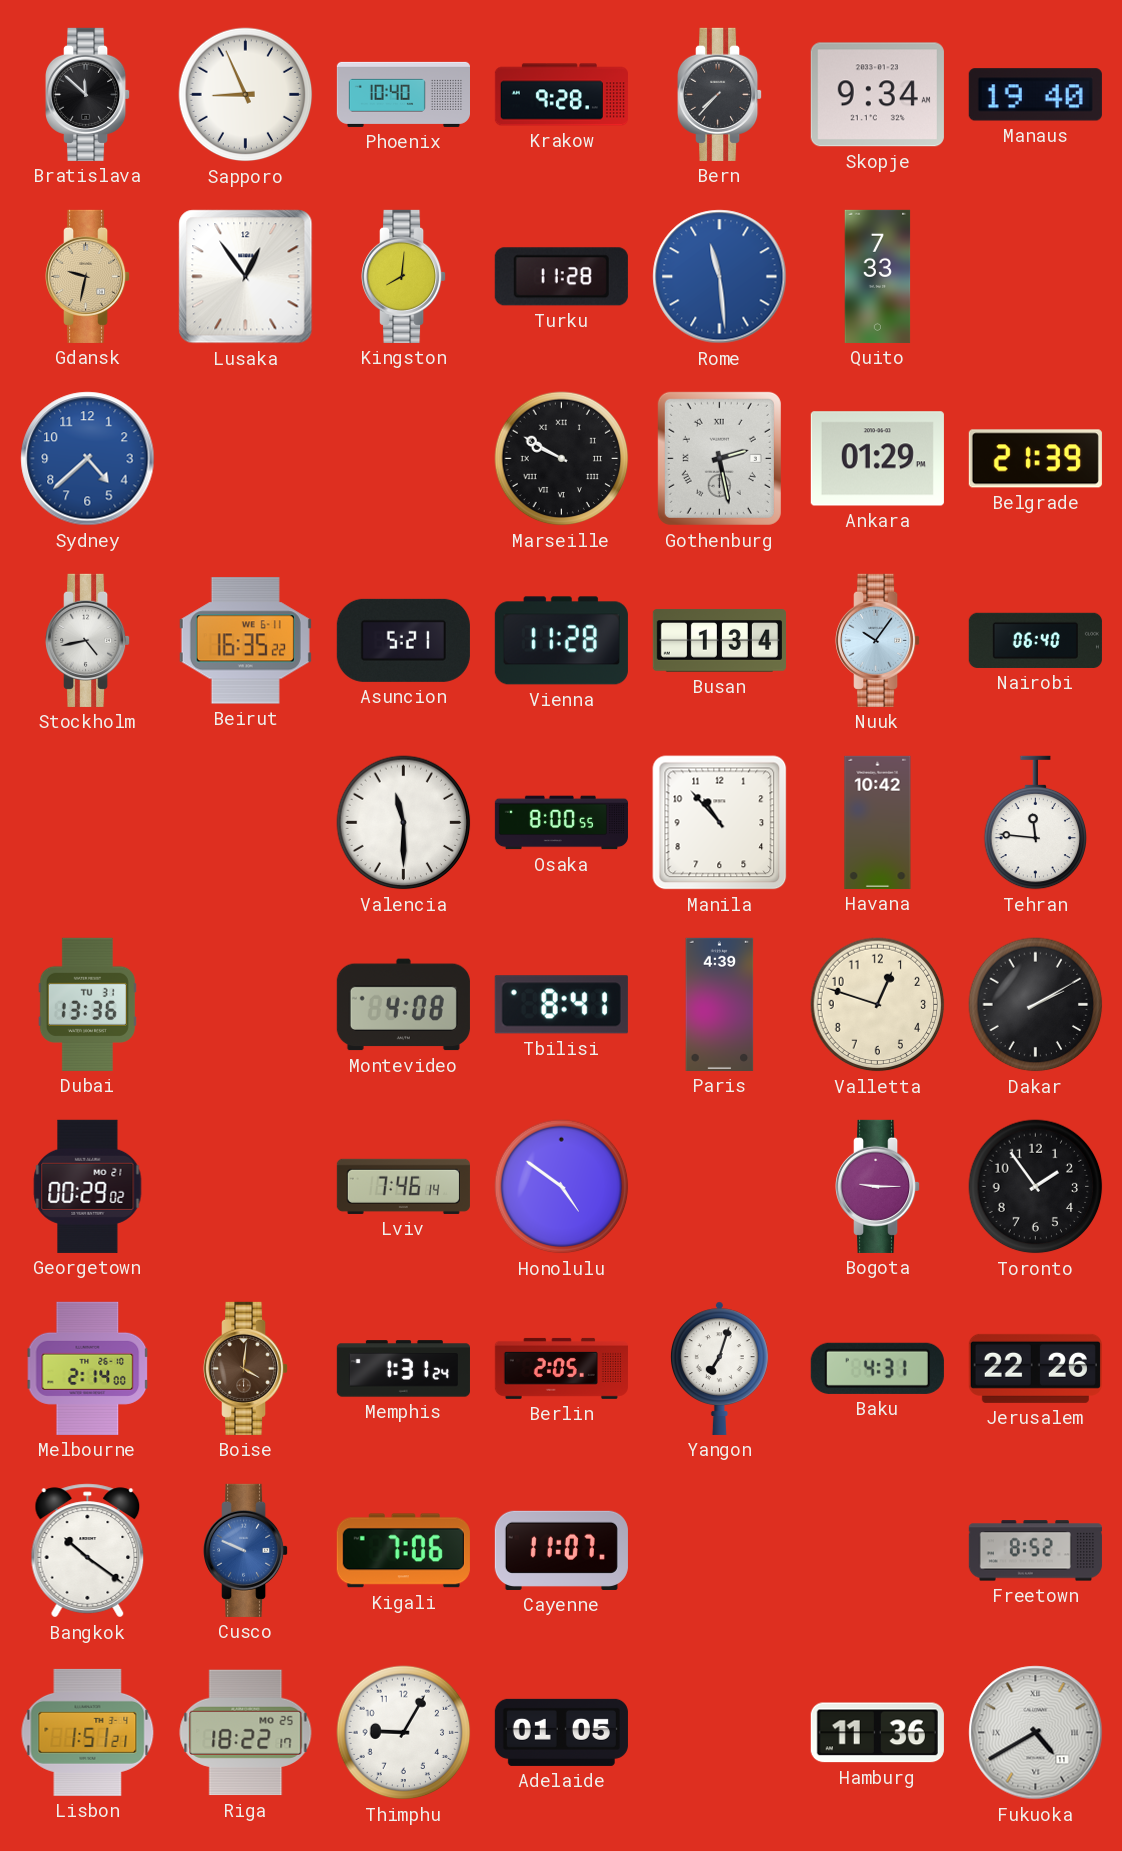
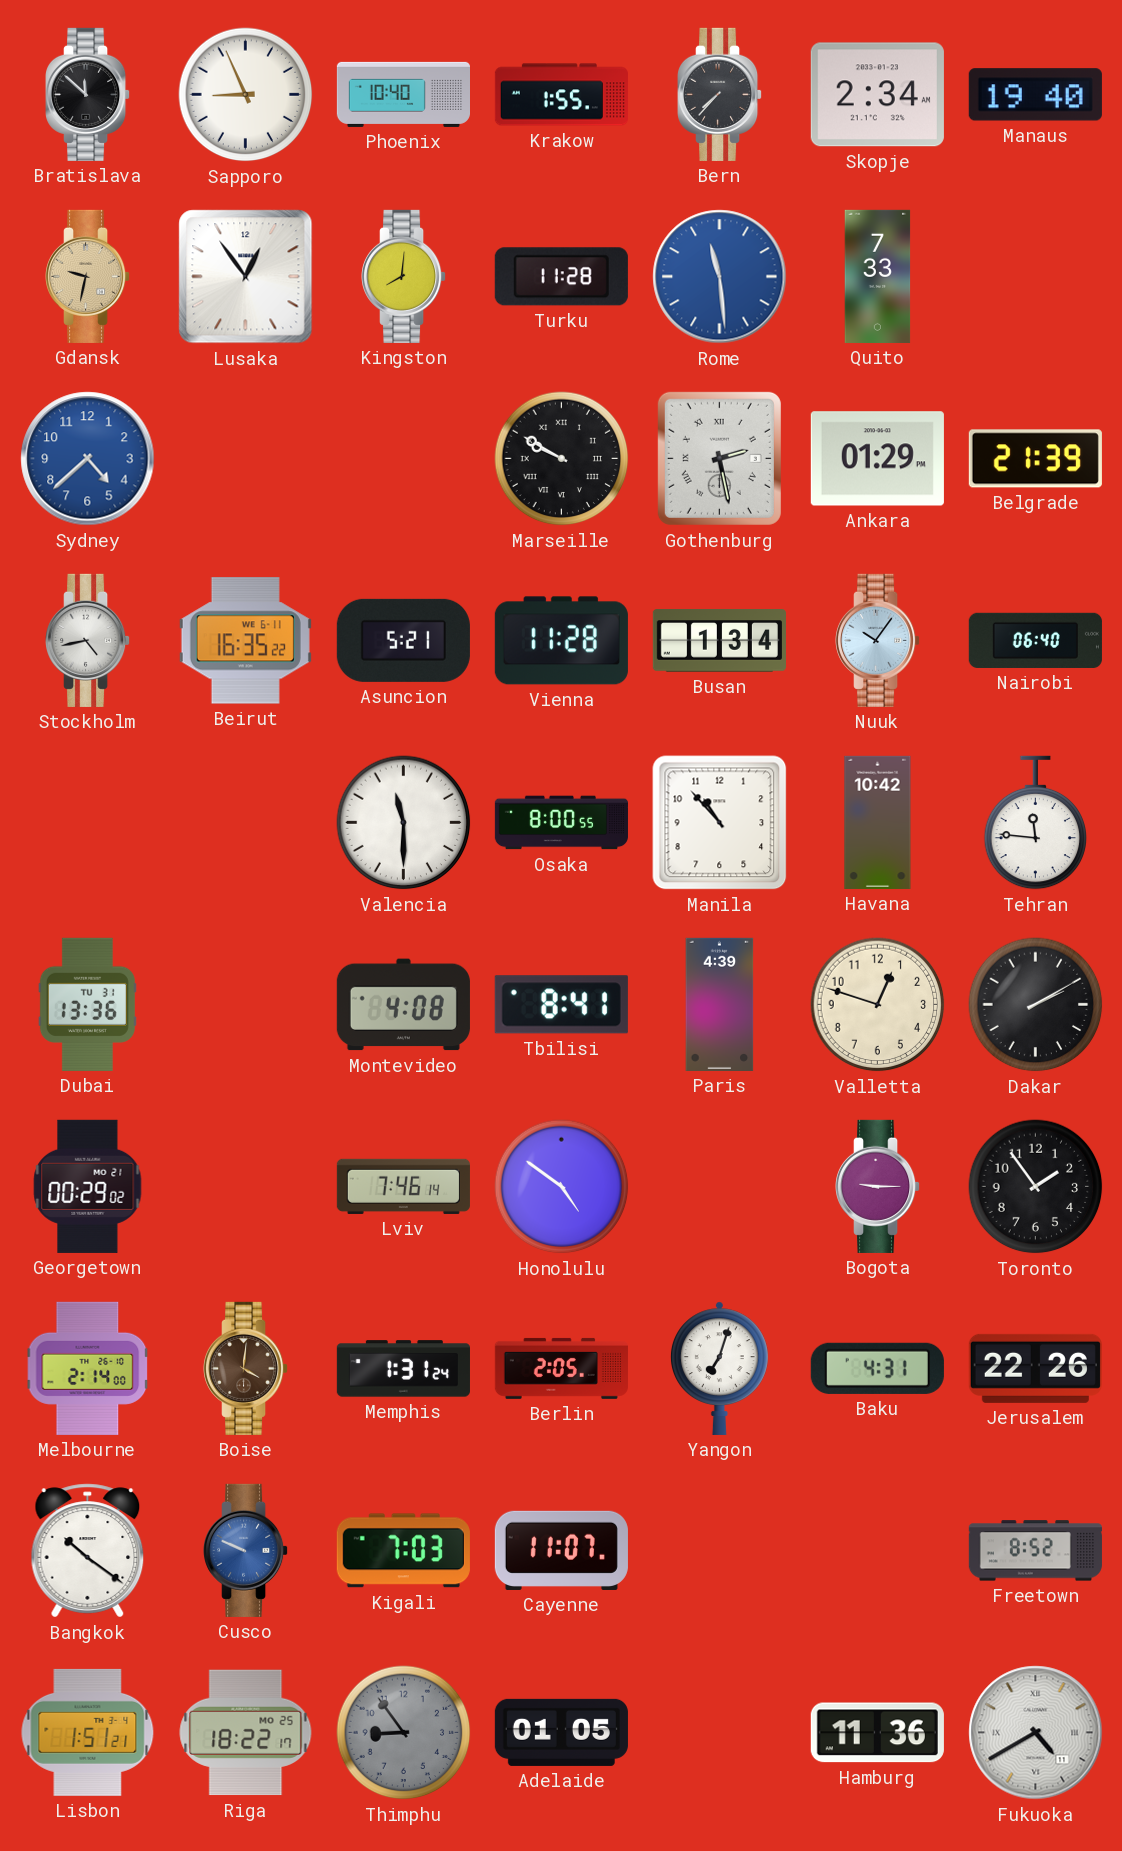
Krakow: 9:28 -> 1:55 (561, 95)
Skopje: 9:34 -> 2:34 (877, 95)
Kigali: 7:06 -> 7:03 (403, 1551)
Thimphu: 9:05 -> 8:54 (404, 1733)
Thimphu dial: white -> grey (404, 1733)
